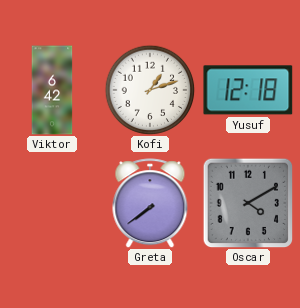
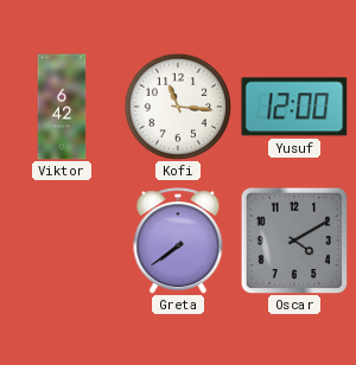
Kofi: 1:12 -> 11:16 (178, 107)
Yusuf: 12:18 -> 12:00 (294, 107)
